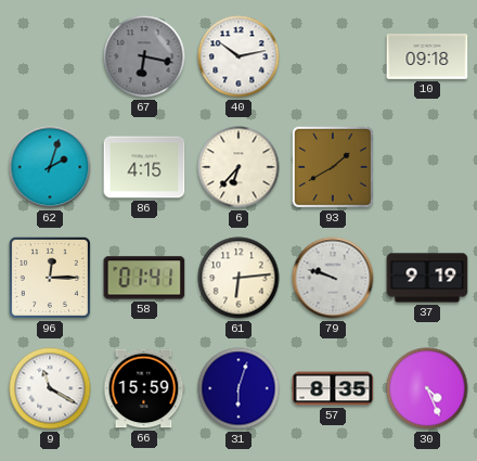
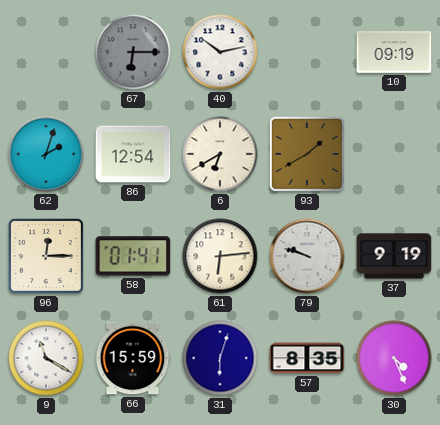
67: 6:17 -> 6:15 (133, 52)
10: 09:18 -> 09:19 (394, 53)
86: 4:15 -> 12:54 (133, 154)
6: 6:37 -> 6:40 (220, 154)
